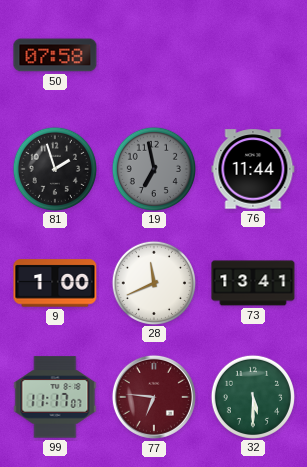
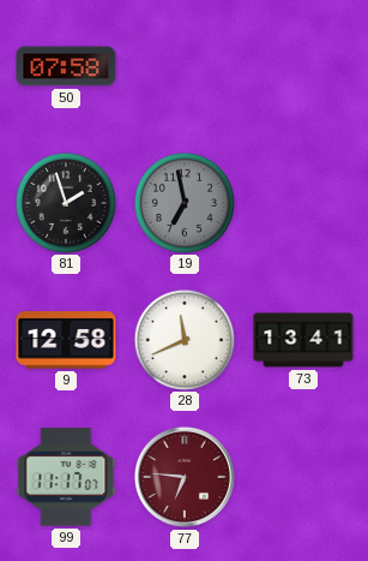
76: 11:44 -> none (253, 169)
9: 1:00 -> 12:58 (66, 340)
32: 5:30 -> none (252, 396)
